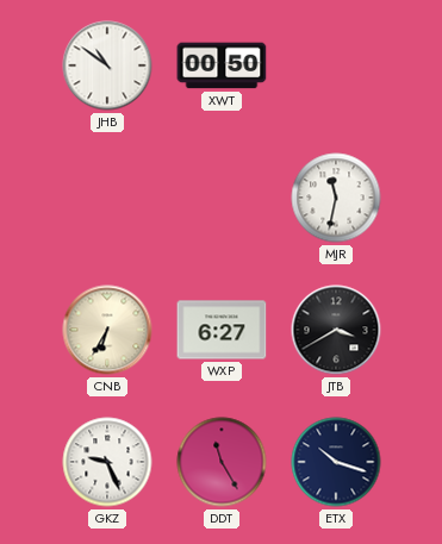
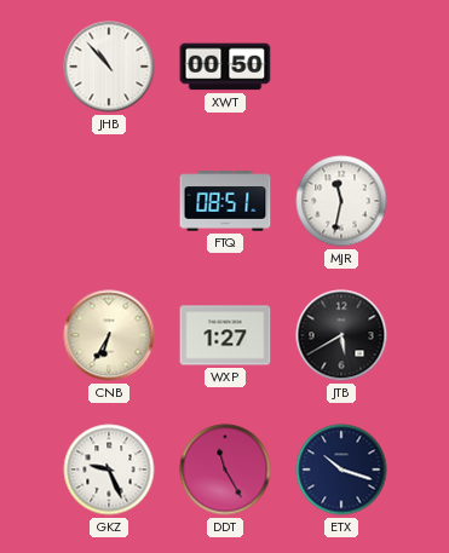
JHB: 10:51 -> 10:53 (109, 67)
FTQ: none -> 08:51 (225, 201)
WXP: 6:27 -> 1:27 (225, 335)
JTB: 3:40 -> 5:40 (341, 335)
